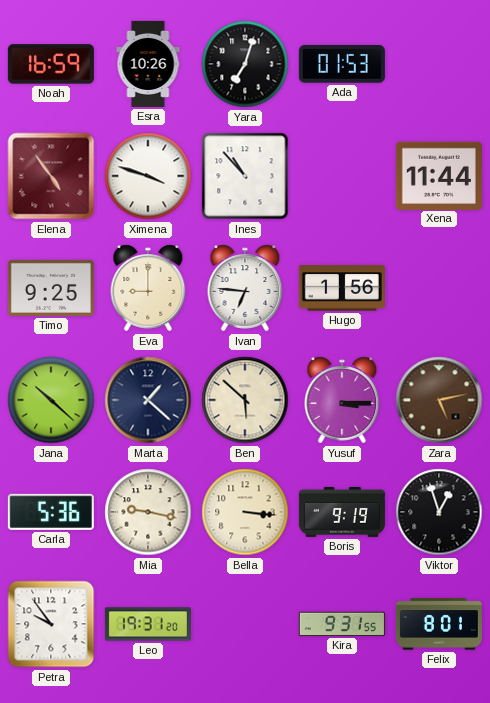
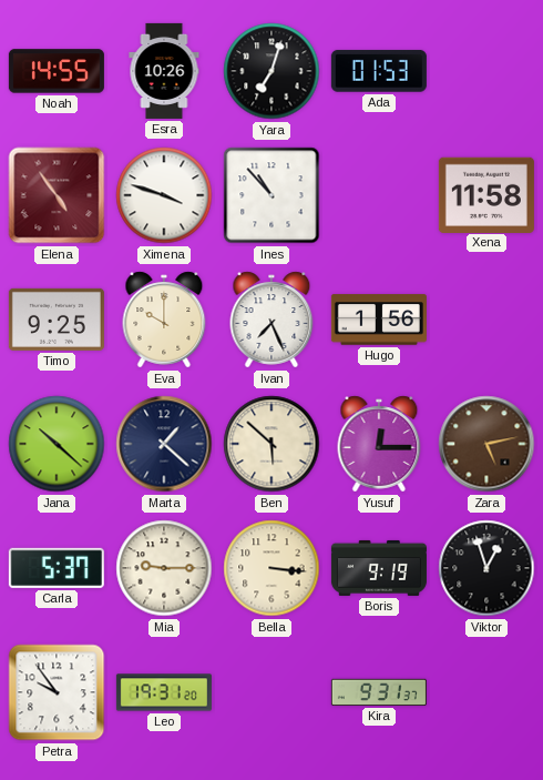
Noah: 16:59 -> 14:55 (57, 71)
Xena: 11:44 -> 11:58 (486, 194)
Eva: 9:00 -> 10:00 (164, 320)
Ivan: 6:46 -> 7:26 (271, 320)
Yusuf: 3:15 -> 12:15 (379, 444)
Carla: 5:36 -> 5:37 (57, 568)
Mia: 9:17 -> 9:15 (164, 568)
Kira: 9:31:55 -> 9:31:37 (379, 692)
Felix: 8:01 -> none (439, 624)
